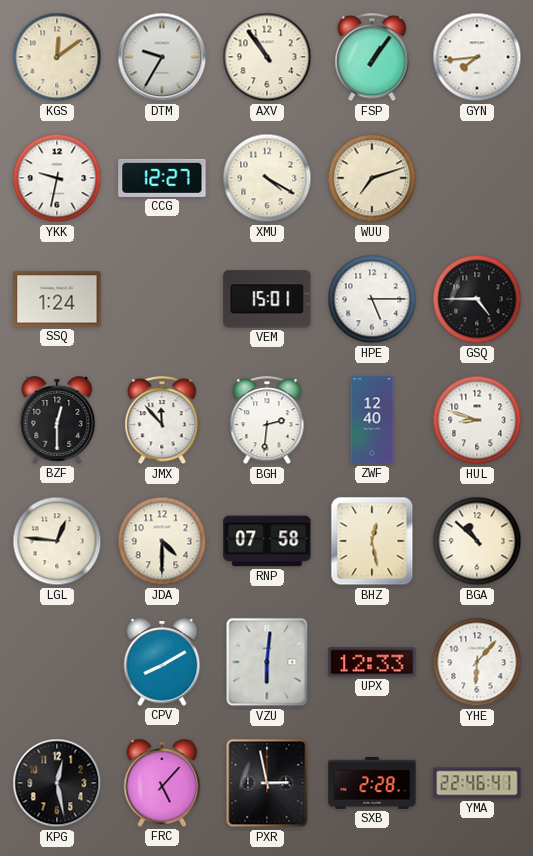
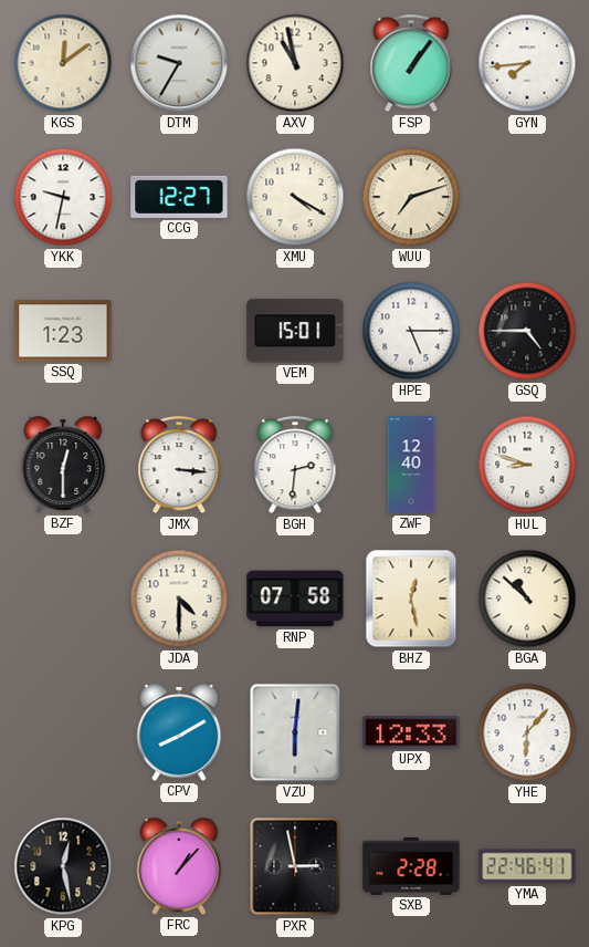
AXV: 10:54 -> 10:58 (295, 63)
SSQ: 1:24 -> 1:23 (63, 331)
JMX: 11:53 -> 3:16 (179, 466)
LGL: 12:46 -> none (57, 541)
FRC: 5:07 -> 1:07 (179, 866)
